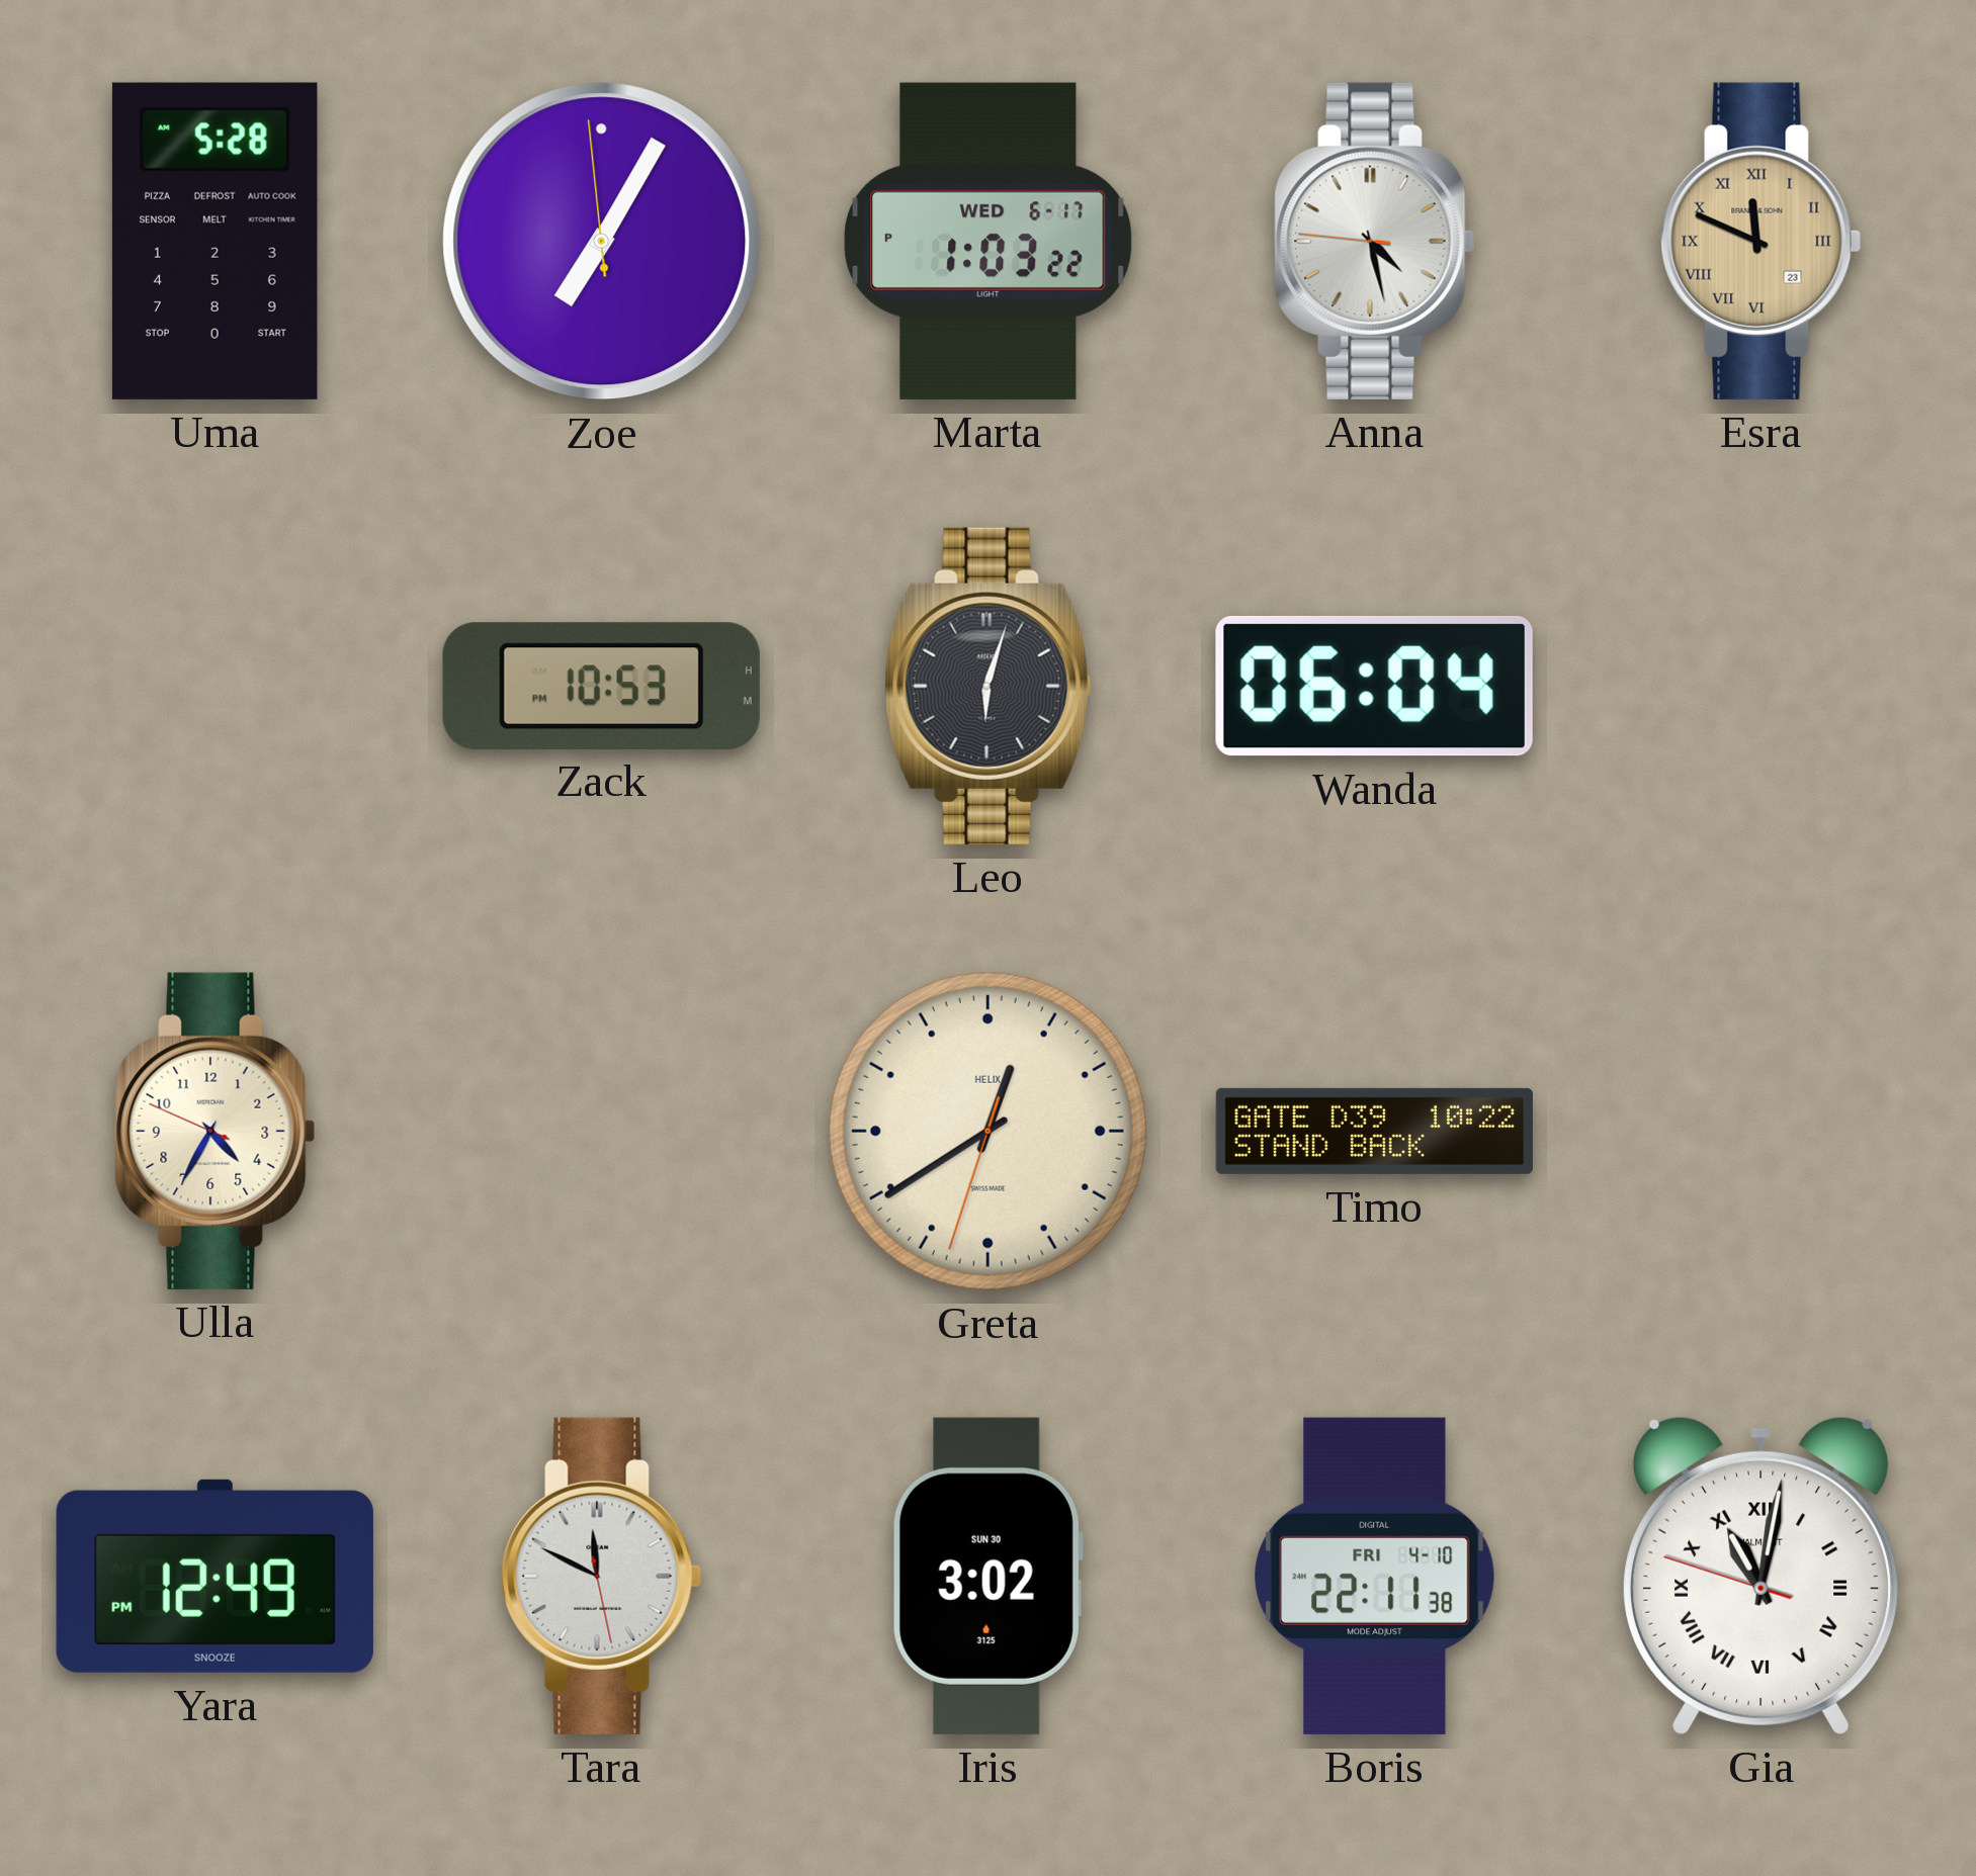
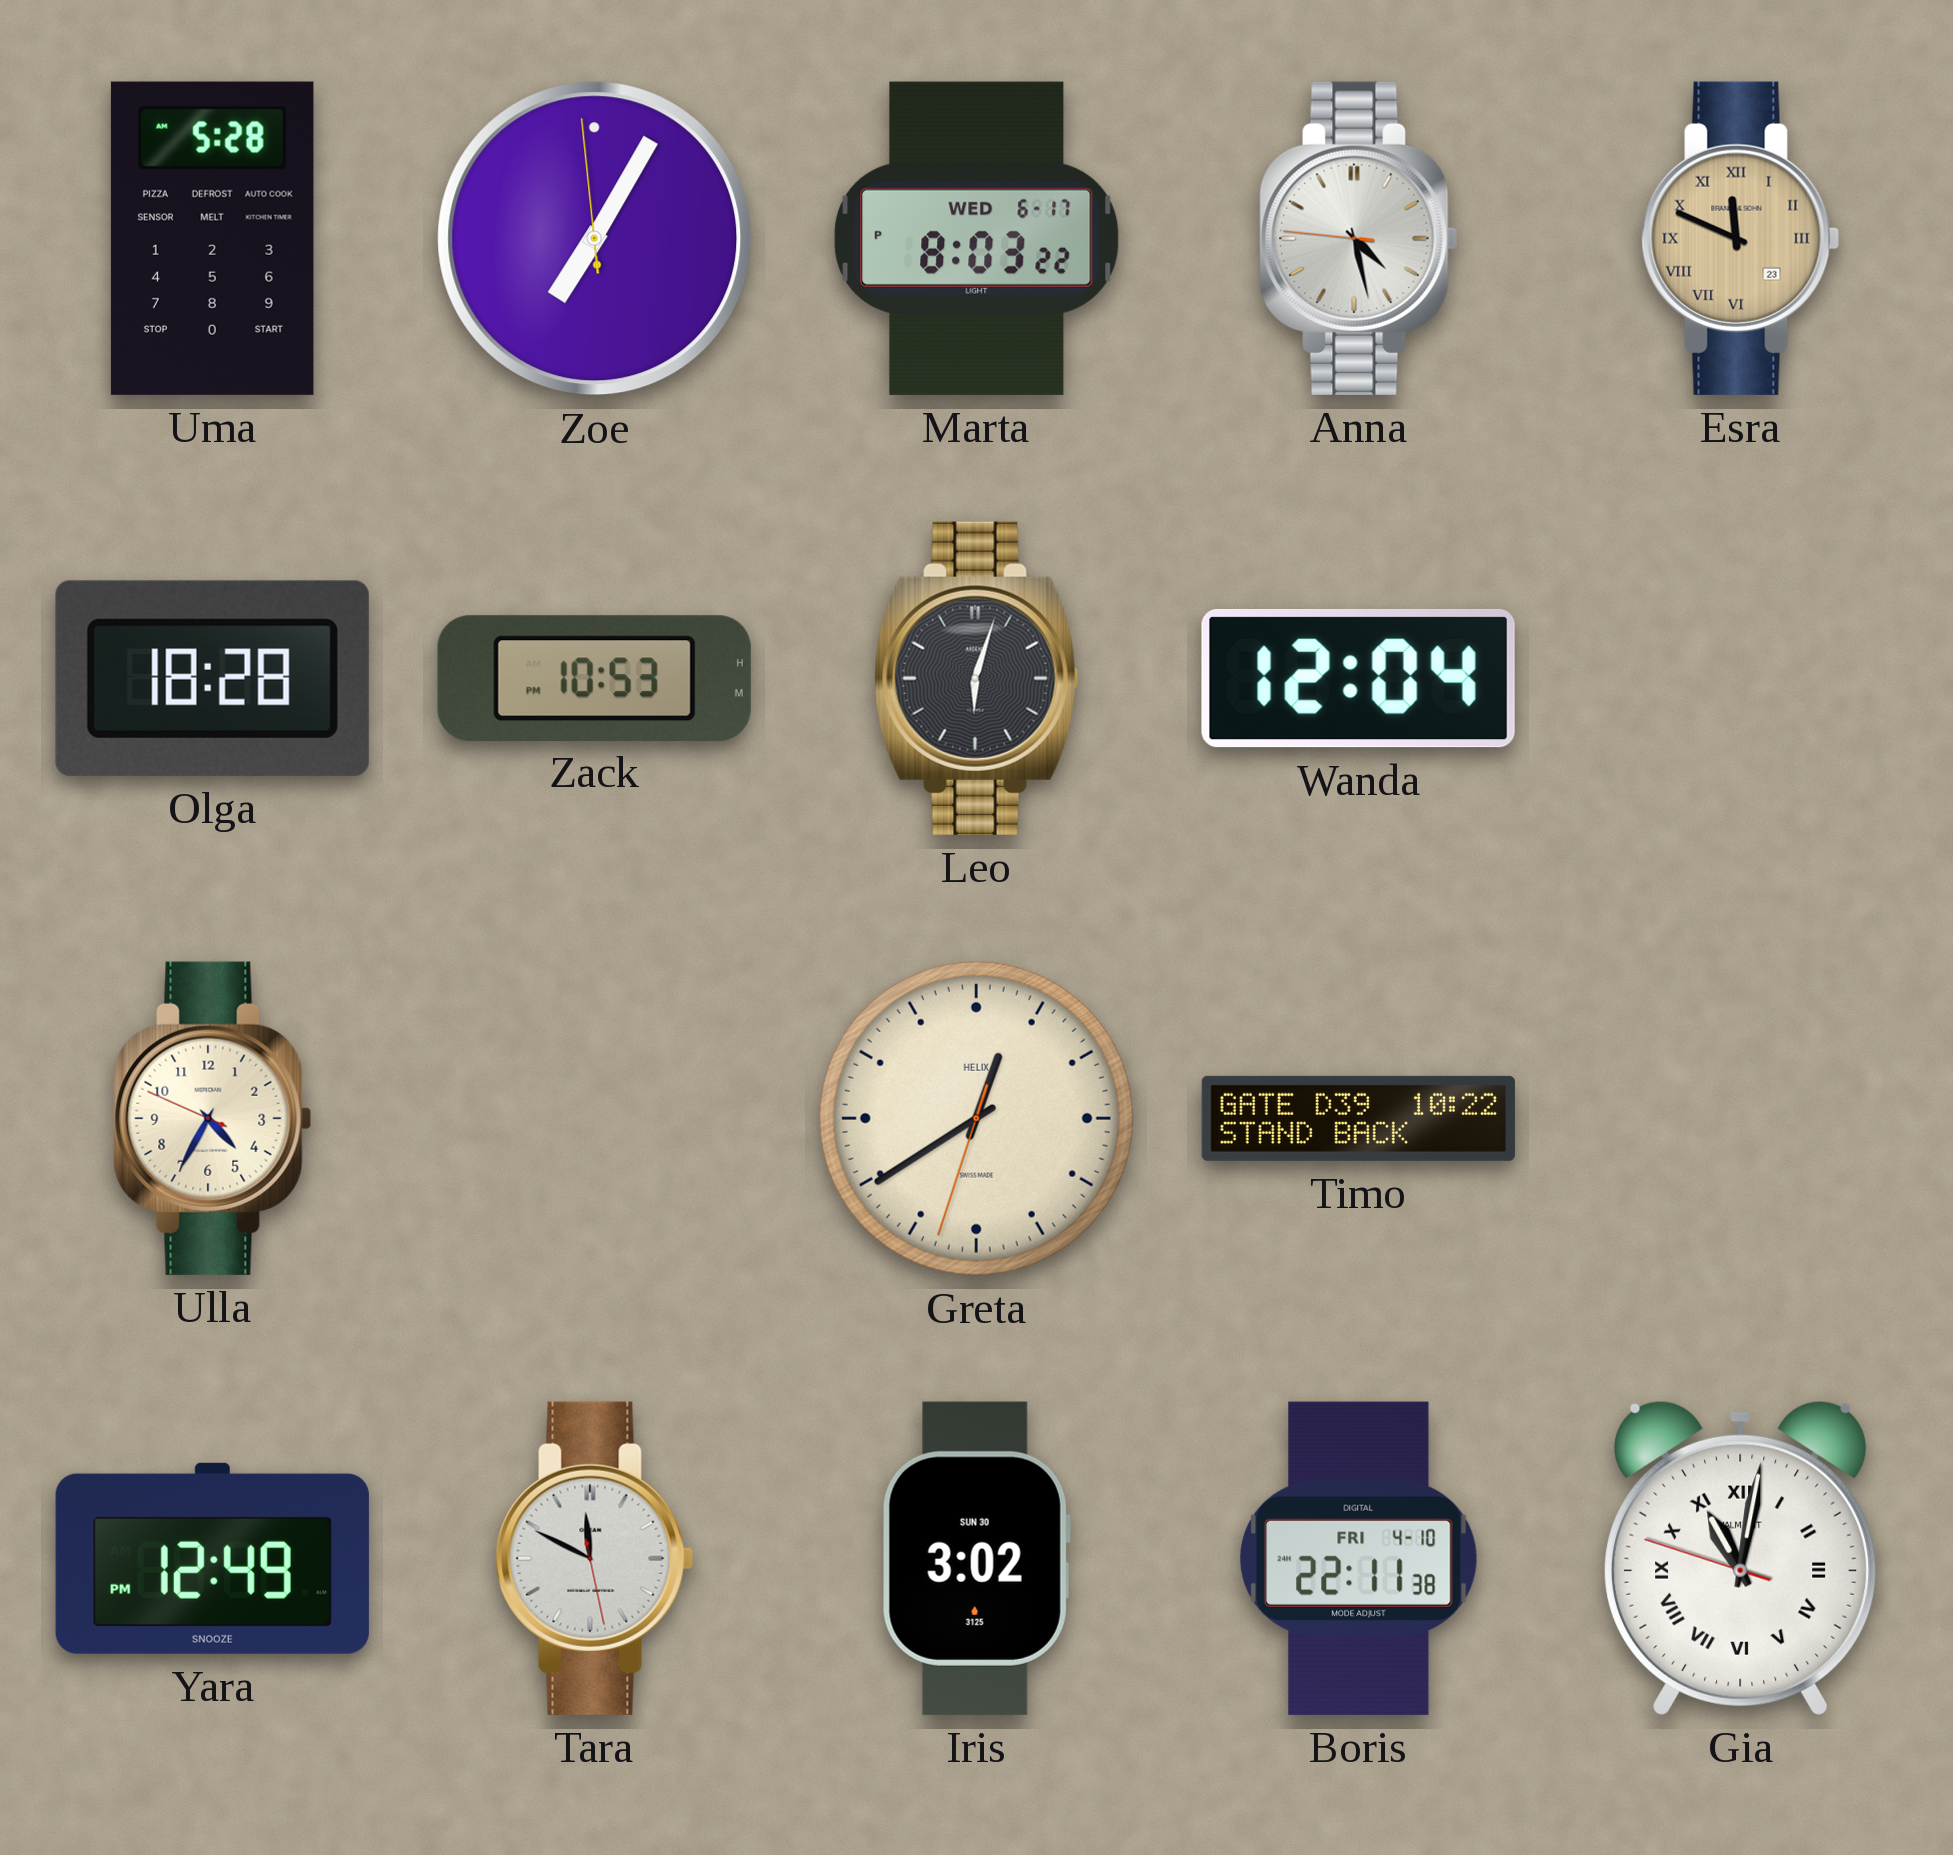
Marta: 1:03 -> 8:03 (977, 238)
Olga: none -> 18:28 (212, 678)
Wanda: 06:04 -> 12:04 (1358, 678)
